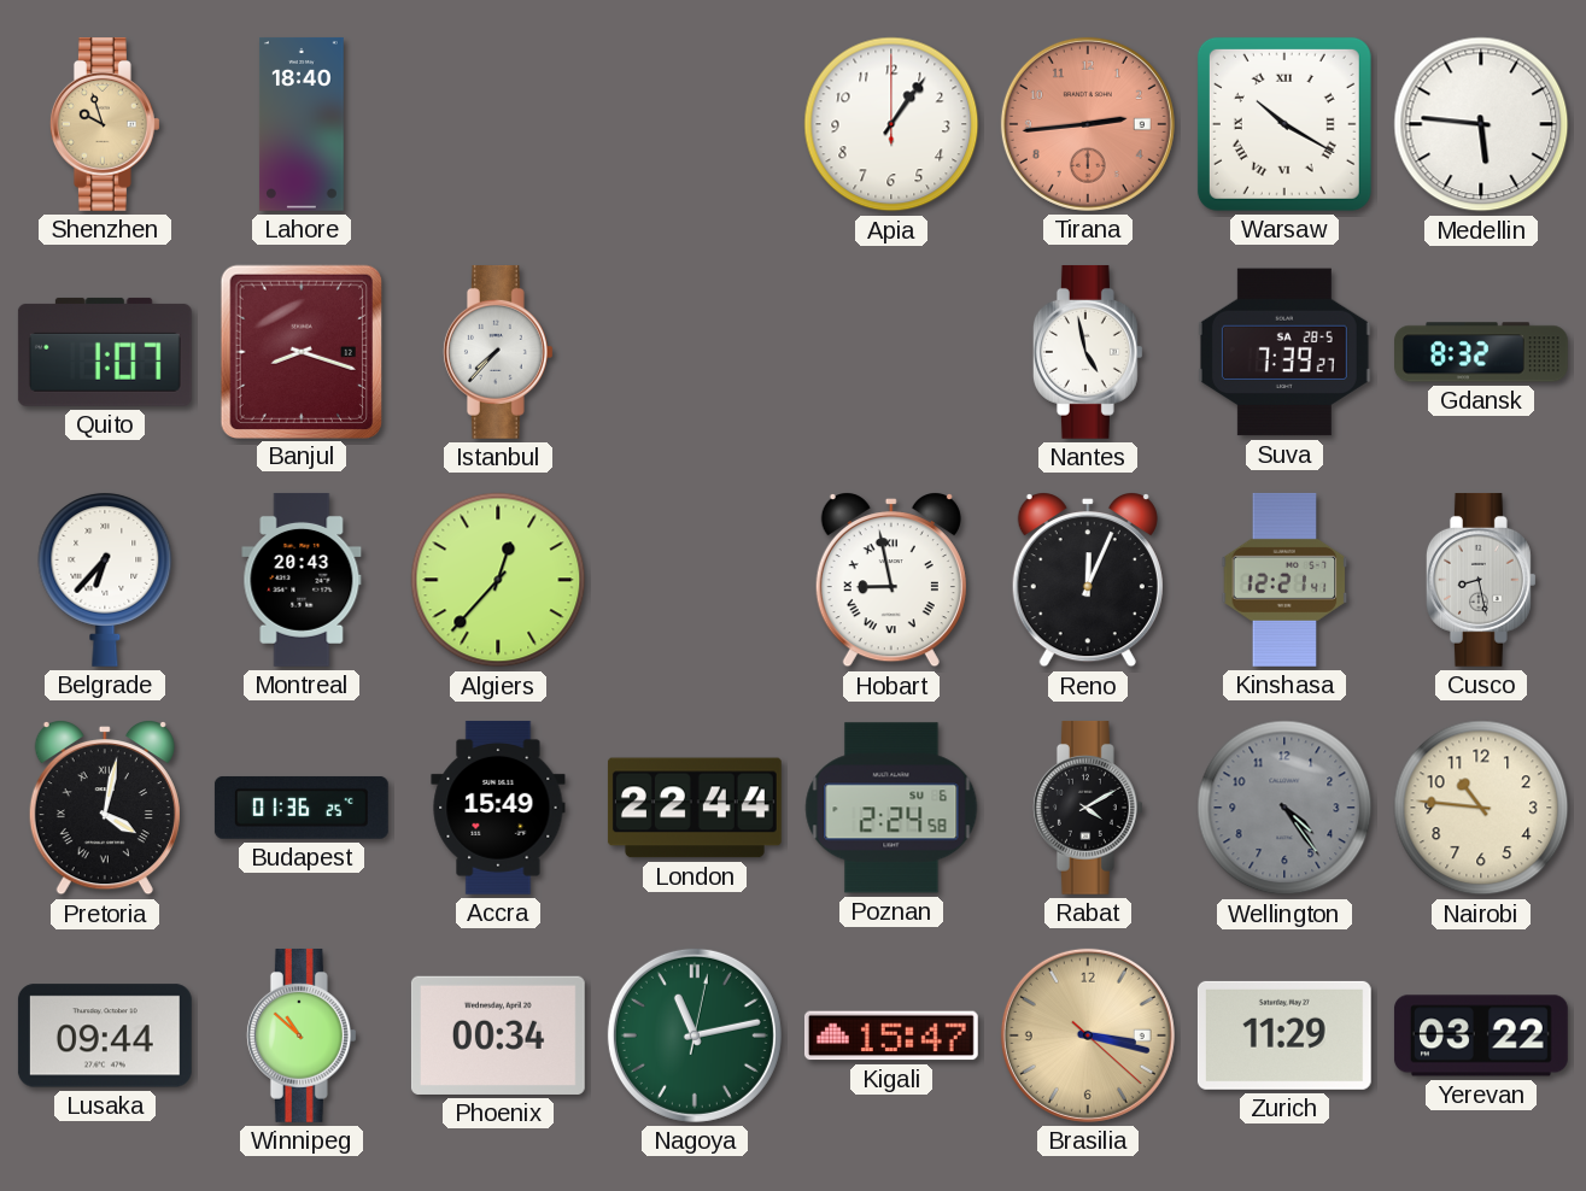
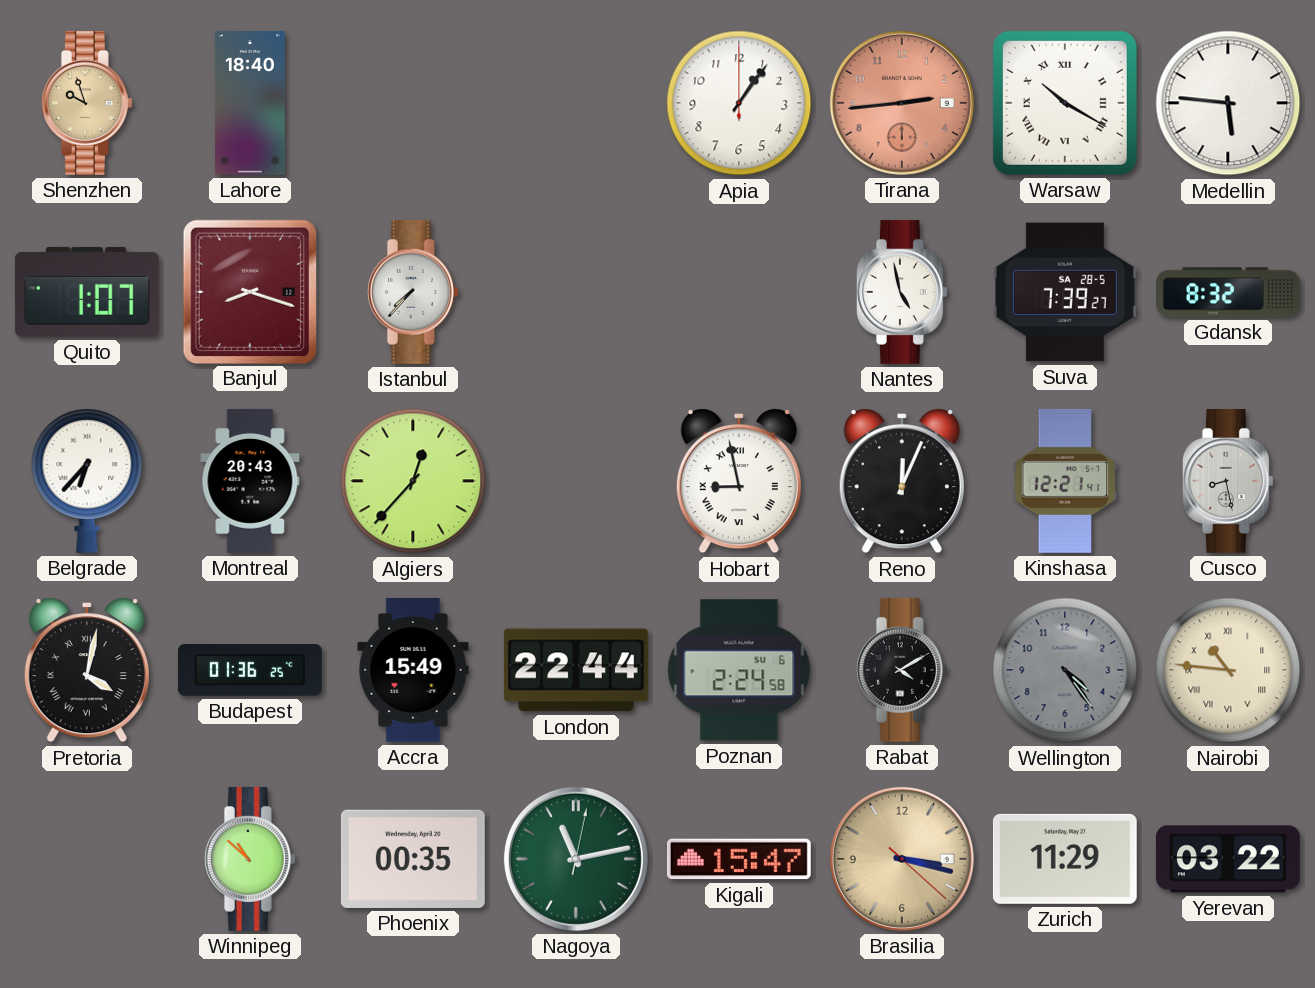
Nairobi numerals: Arabic -> Roman (1228, 670)
Lusaka: 09:44 -> none (105, 1035)
Phoenix: 00:34 -> 00:35 (413, 859)
